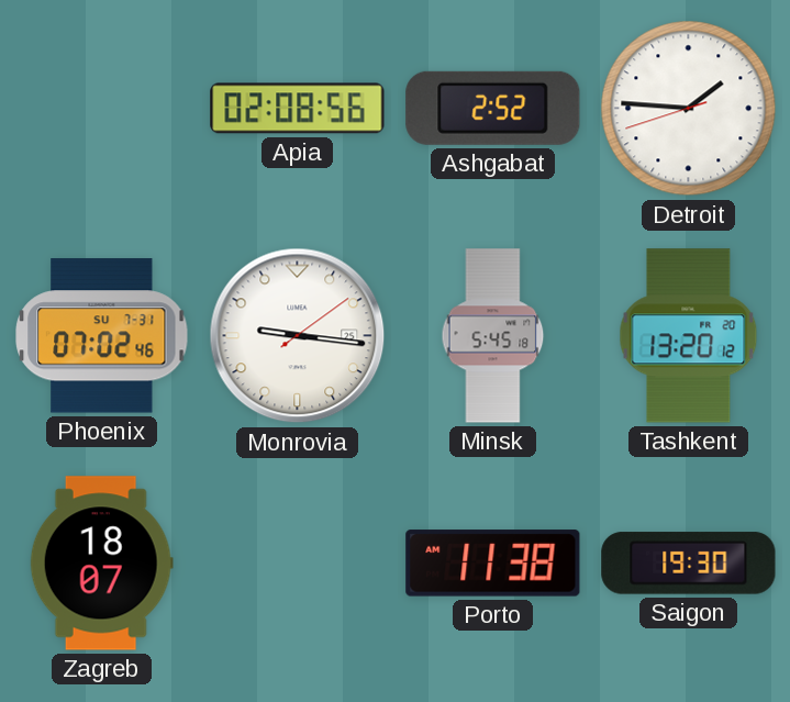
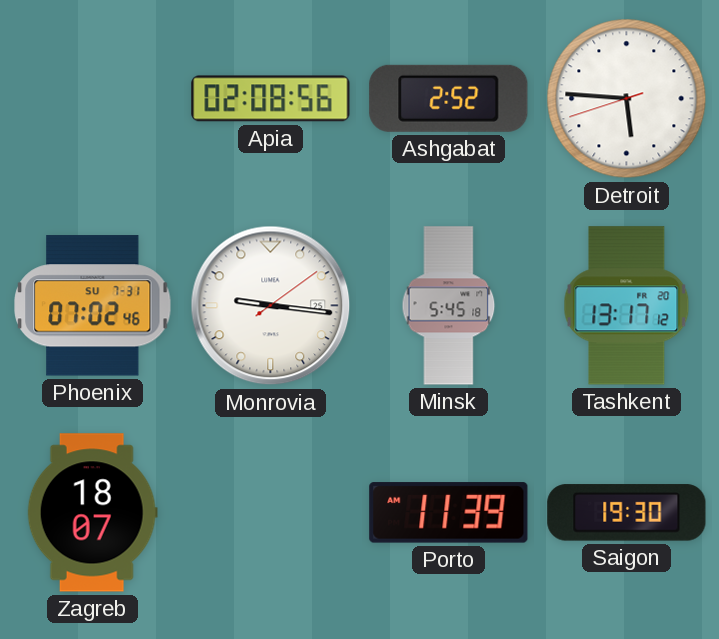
Detroit: 1:45 -> 5:45 (627, 99)
Tashkent: 13:20 -> 13:17 (627, 306)
Porto: 11:38 -> 11:39 (449, 513)
